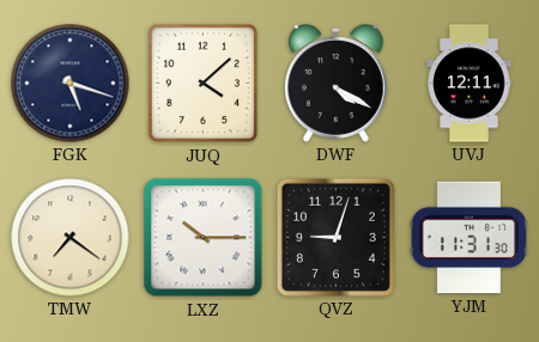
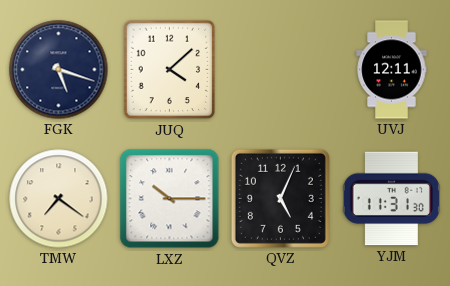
DWF: 4:20 -> none (337, 84)
QVZ: 9:03 -> 5:04 (280, 198)
